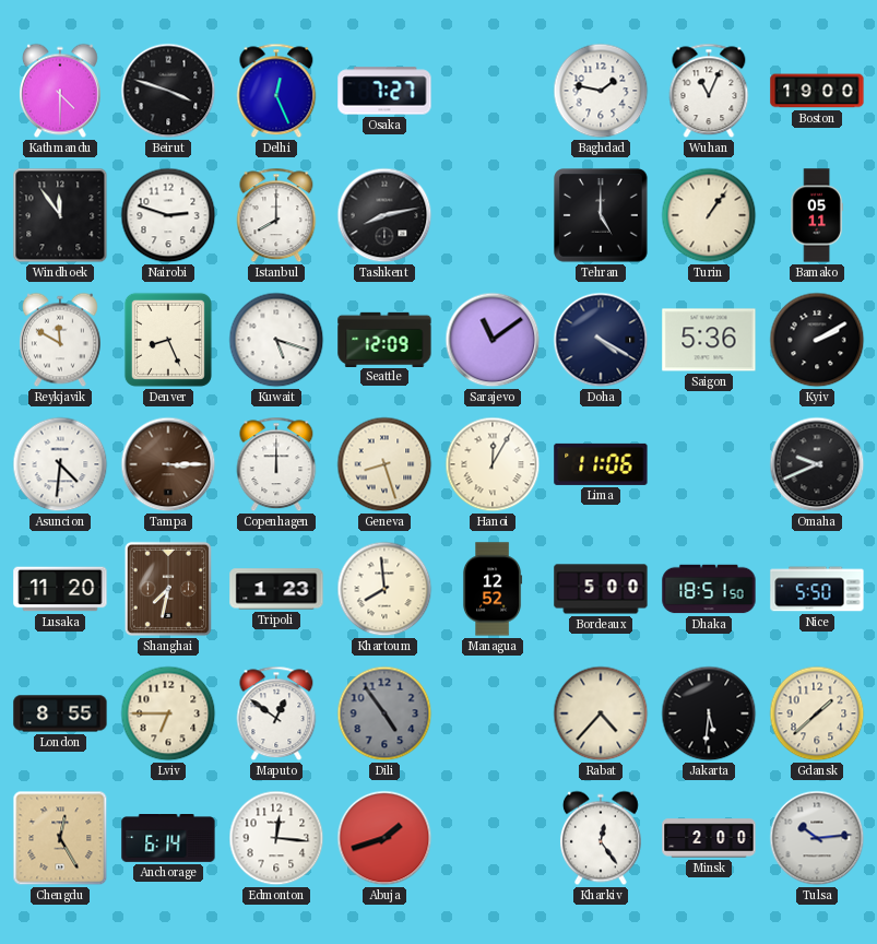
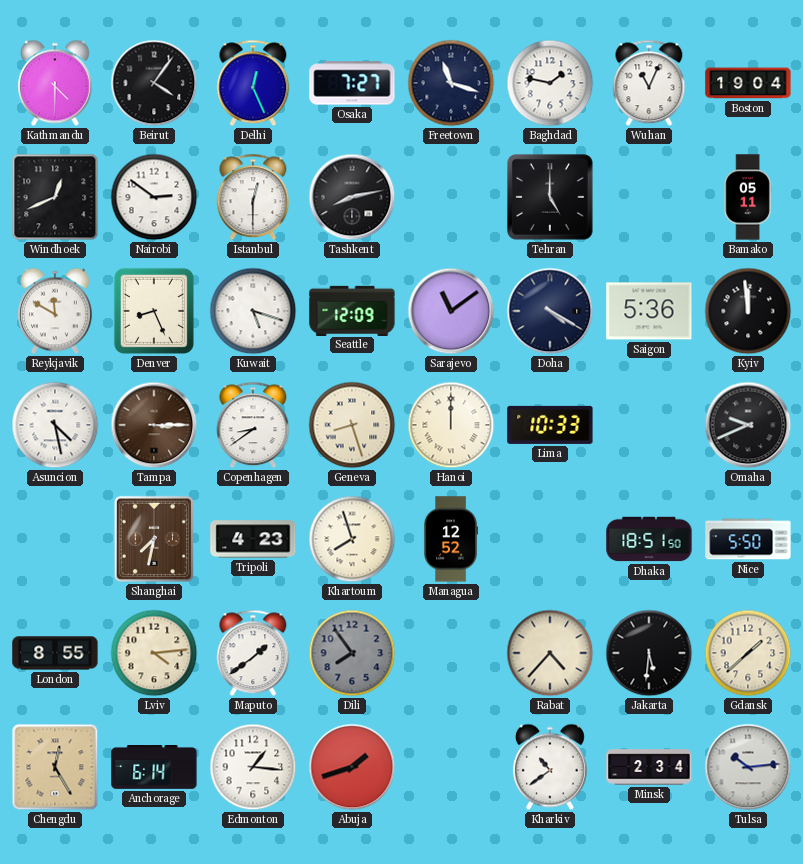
Beirut: 3:48 -> 4:06 (154, 83)
Freetown: none -> 11:18 (451, 83)
Boston: 19:00 -> 19:04 (748, 83)
Windhoek: 11:54 -> 12:41 (55, 197)
Nairobi: 2:48 -> 2:51 (154, 197)
Istanbul: 8:00 -> 12:30 (253, 197)
Turin: 1:06 -> none (709, 215)
Kyiv: 2:10 -> 11:59 (748, 311)
Asuncion: 4:31 -> 4:28 (55, 425)
Copenhagen: 12:00 -> 8:39 (253, 425)
Hanoi: 12:05 -> 12:00 (451, 425)
Lima: 11:06 -> 10:33 (550, 425)
Lusaka: 11:20 -> none (60, 589)
Tripoli: 1:23 -> 4:23 (253, 539)
Khartoum: 7:59 -> 7:57 (352, 539)
Bordeaux: 5:00 -> none (601, 589)
Lviv: 6:45 -> 4:14 (154, 653)
Maputo: 12:51 -> 1:39 (253, 653)
Dili: 4:54 -> 7:54 (352, 653)
Edmonton: 12:16 -> 1:16 (253, 767)
Kharkiv: 12:24 -> 10:39 (550, 767)
Minsk: 2:00 -> 2:34 (649, 767)
